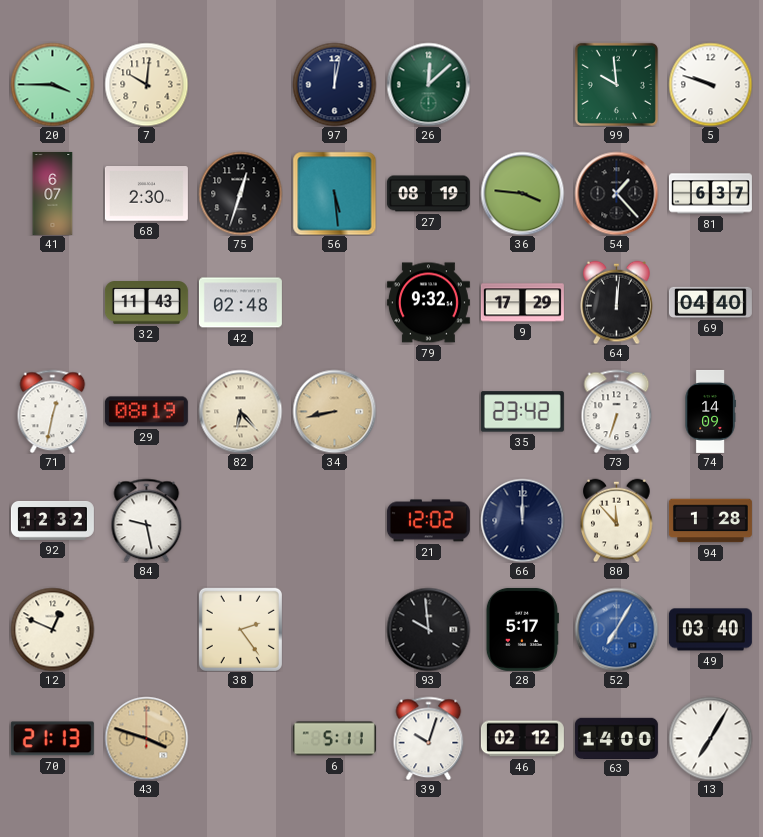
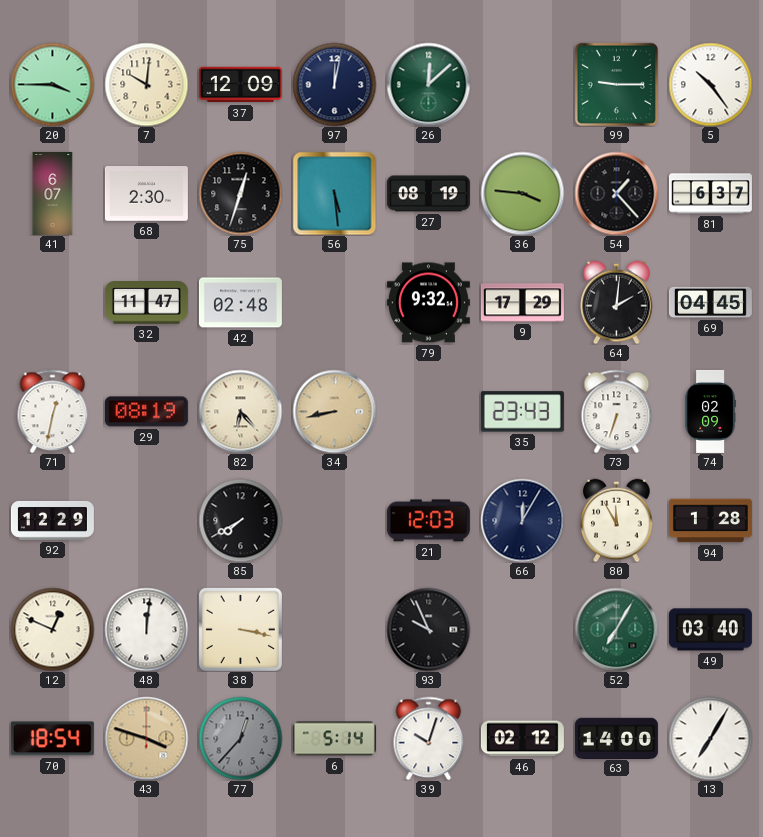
37: none -> 12:09 (240, 85)
99: 9:59 -> 9:15 (616, 84)
5: 9:48 -> 10:24 (710, 84)
32: 11:43 -> 11:47 (146, 303)
64: 12:01 -> 2:01 (617, 302)
69: 04:40 -> 04:45 (710, 302)
35: 23:42 -> 23:43 (522, 412)
74: 14:09 -> 02:09 (710, 411)
92: 12:32 -> 12:29 (52, 521)
84: 9:28 -> none (147, 520)
85: none -> 7:40 (240, 520)
21: 12:02 -> 12:03 (428, 521)
66: 12:00 -> 12:05 (522, 520)
80: 11:53 -> 11:55 (617, 520)
48: none -> 12:01 (146, 629)
38: 2:24 -> 3:17 (240, 629)
93: 9:59 -> 9:56 (428, 629)
28: 5:17 -> none (522, 629)
52 dial: blue -> green (616, 629)
70: 21:13 -> 18:54 (52, 739)
77: none -> 12:37 (240, 738)
6: 5:11 -> 5:14 (334, 739)
